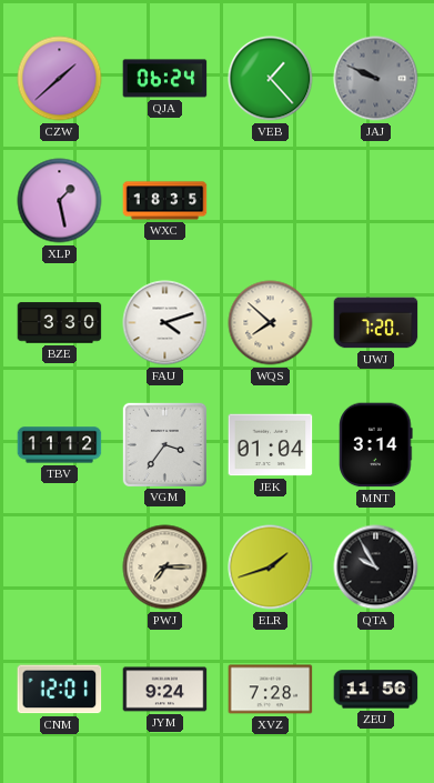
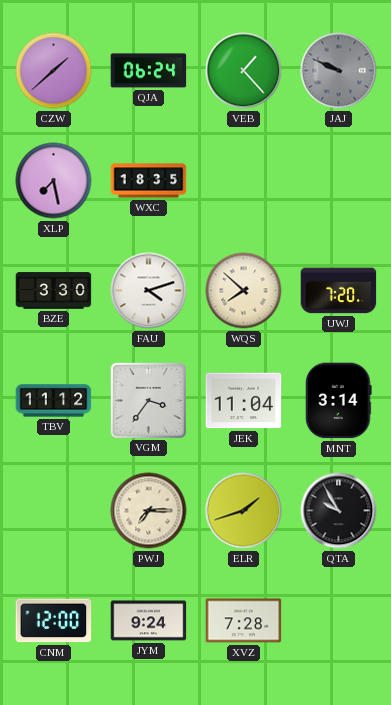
XLP: 1:28 -> 7:28 (54, 181)
JEK: 01:04 -> 11:04 (244, 401)
CNM: 12:01 -> 12:00 (54, 621)
ZEU: 11:56 -> none (376, 690)
